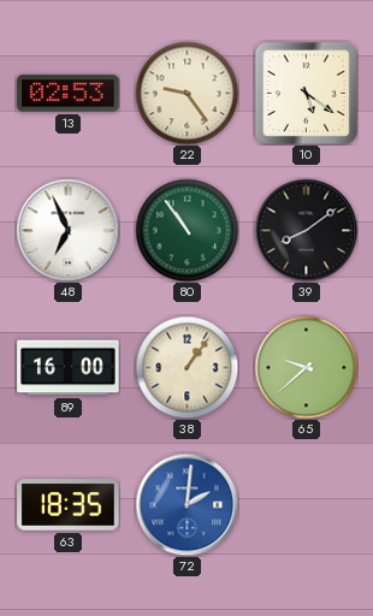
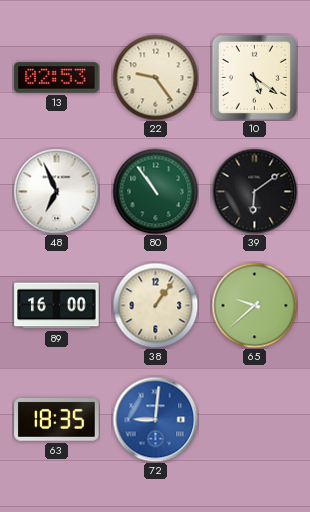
39: 8:09 -> 6:09 (254, 191)
72: 2:01 -> 9:01 (155, 419)
